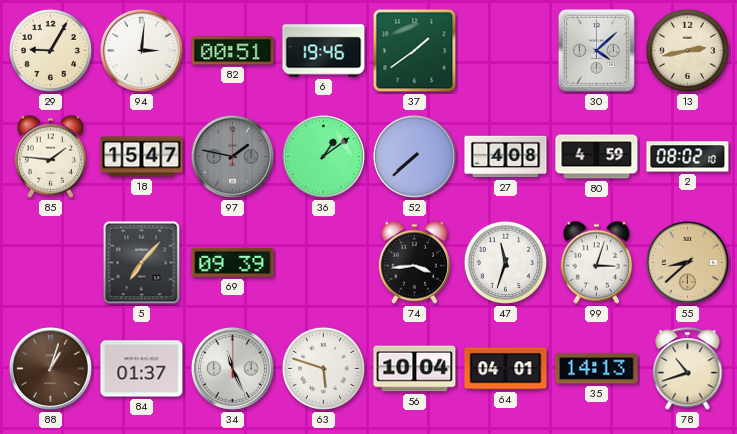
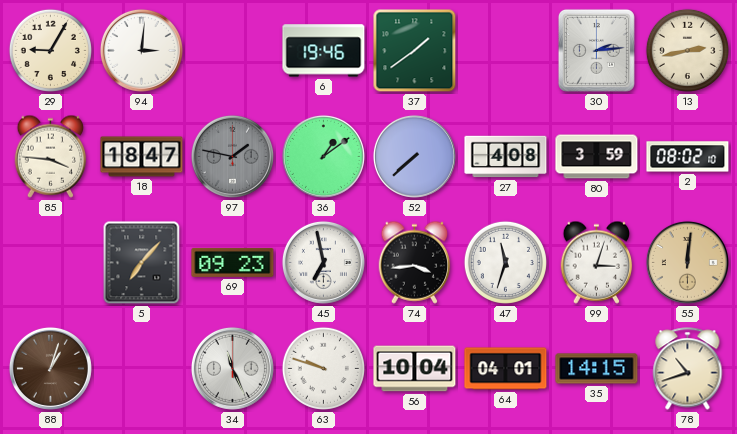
82: 00:51 -> none (233, 51)
30: 4:08 -> 2:14 (596, 50)
85: 1:46 -> 3:46 (51, 156)
18: 15:47 -> 18:47 (142, 157)
80: 4:59 -> 3:59 (597, 157)
69: 09:39 -> 09:23 (233, 262)
45: none -> 6:58 (323, 262)
55: 8:38 -> 12:01 (687, 262)
84: 01:37 -> none (142, 369)
63: 5:48 -> 9:48 (323, 368)
35: 14:13 -> 14:15 (597, 369)
